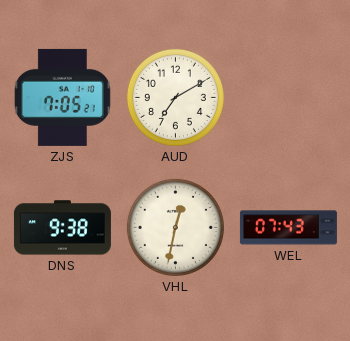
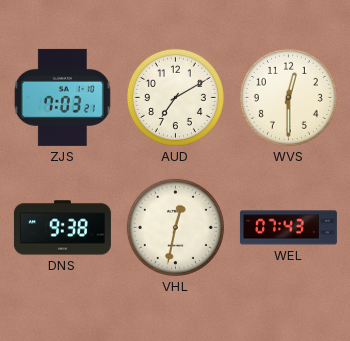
ZJS: 7:05 -> 7:03 (62, 97)
WVS: none -> 12:30 (288, 97)
